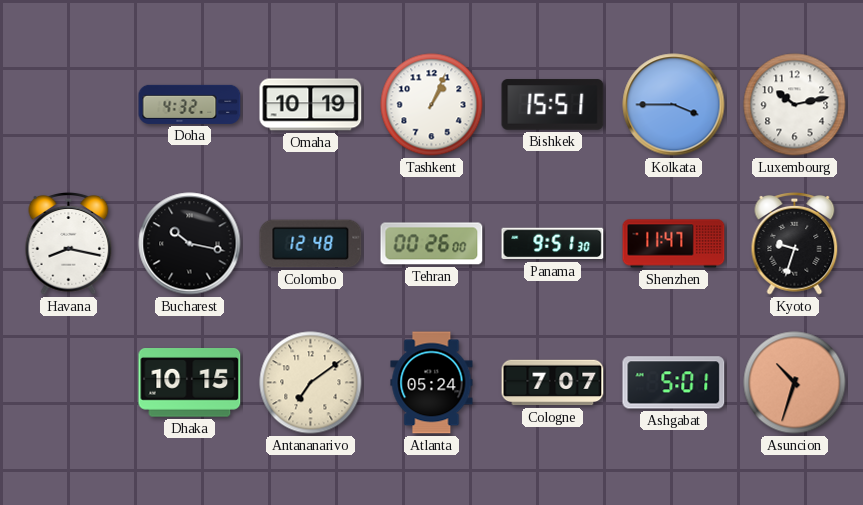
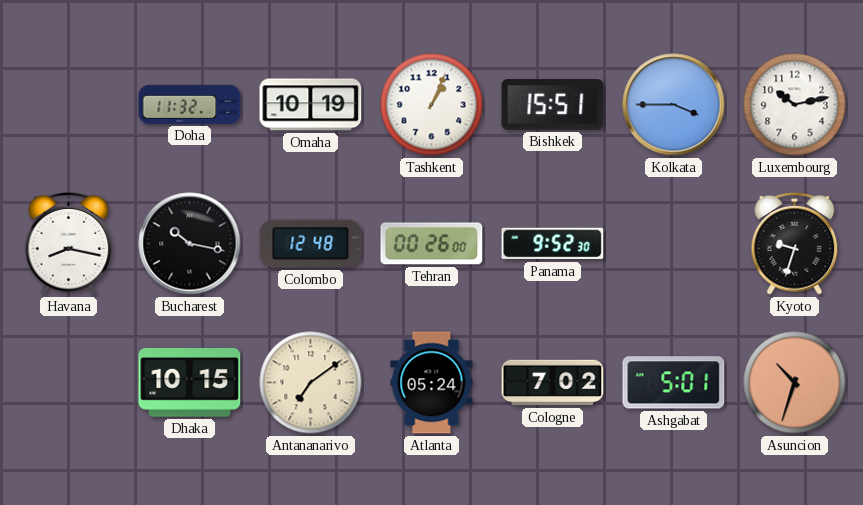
Doha: 4:32 -> 11:32 (190, 104)
Panama: 9:51 -> 9:52 (553, 244)
Shenzhen: 11:47 -> none (674, 244)
Cologne: 7:07 -> 7:02 (553, 383)
